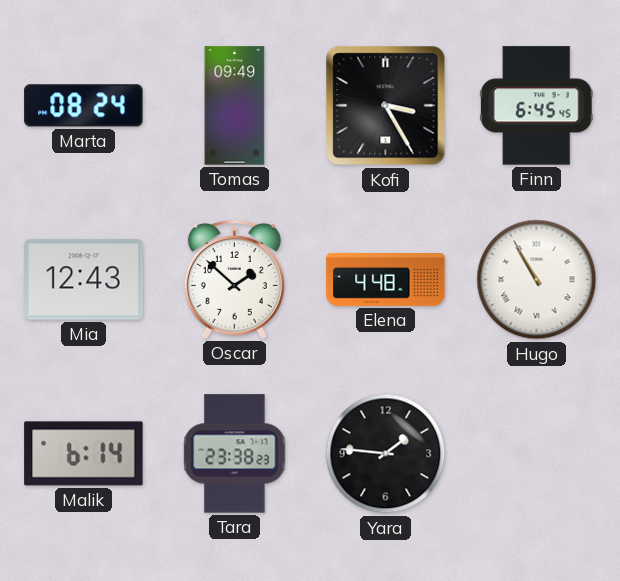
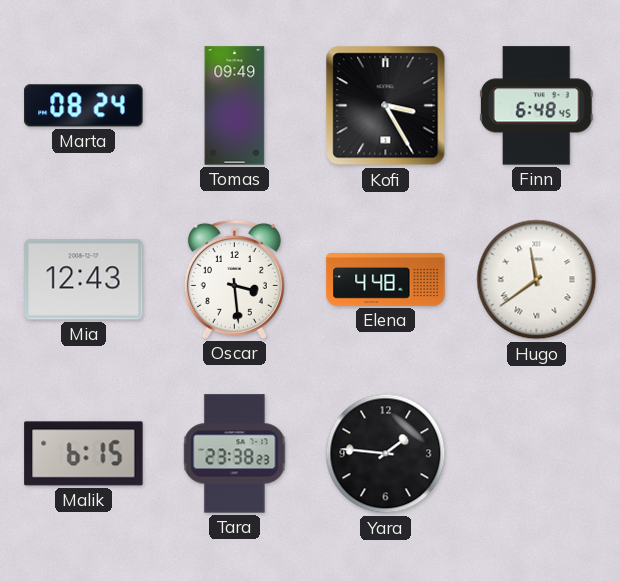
Finn: 6:45 -> 6:48 (536, 106)
Oscar: 1:52 -> 3:29 (234, 279)
Hugo: 10:55 -> 11:39 (537, 280)
Malik: 6:14 -> 6:15 (84, 454)
